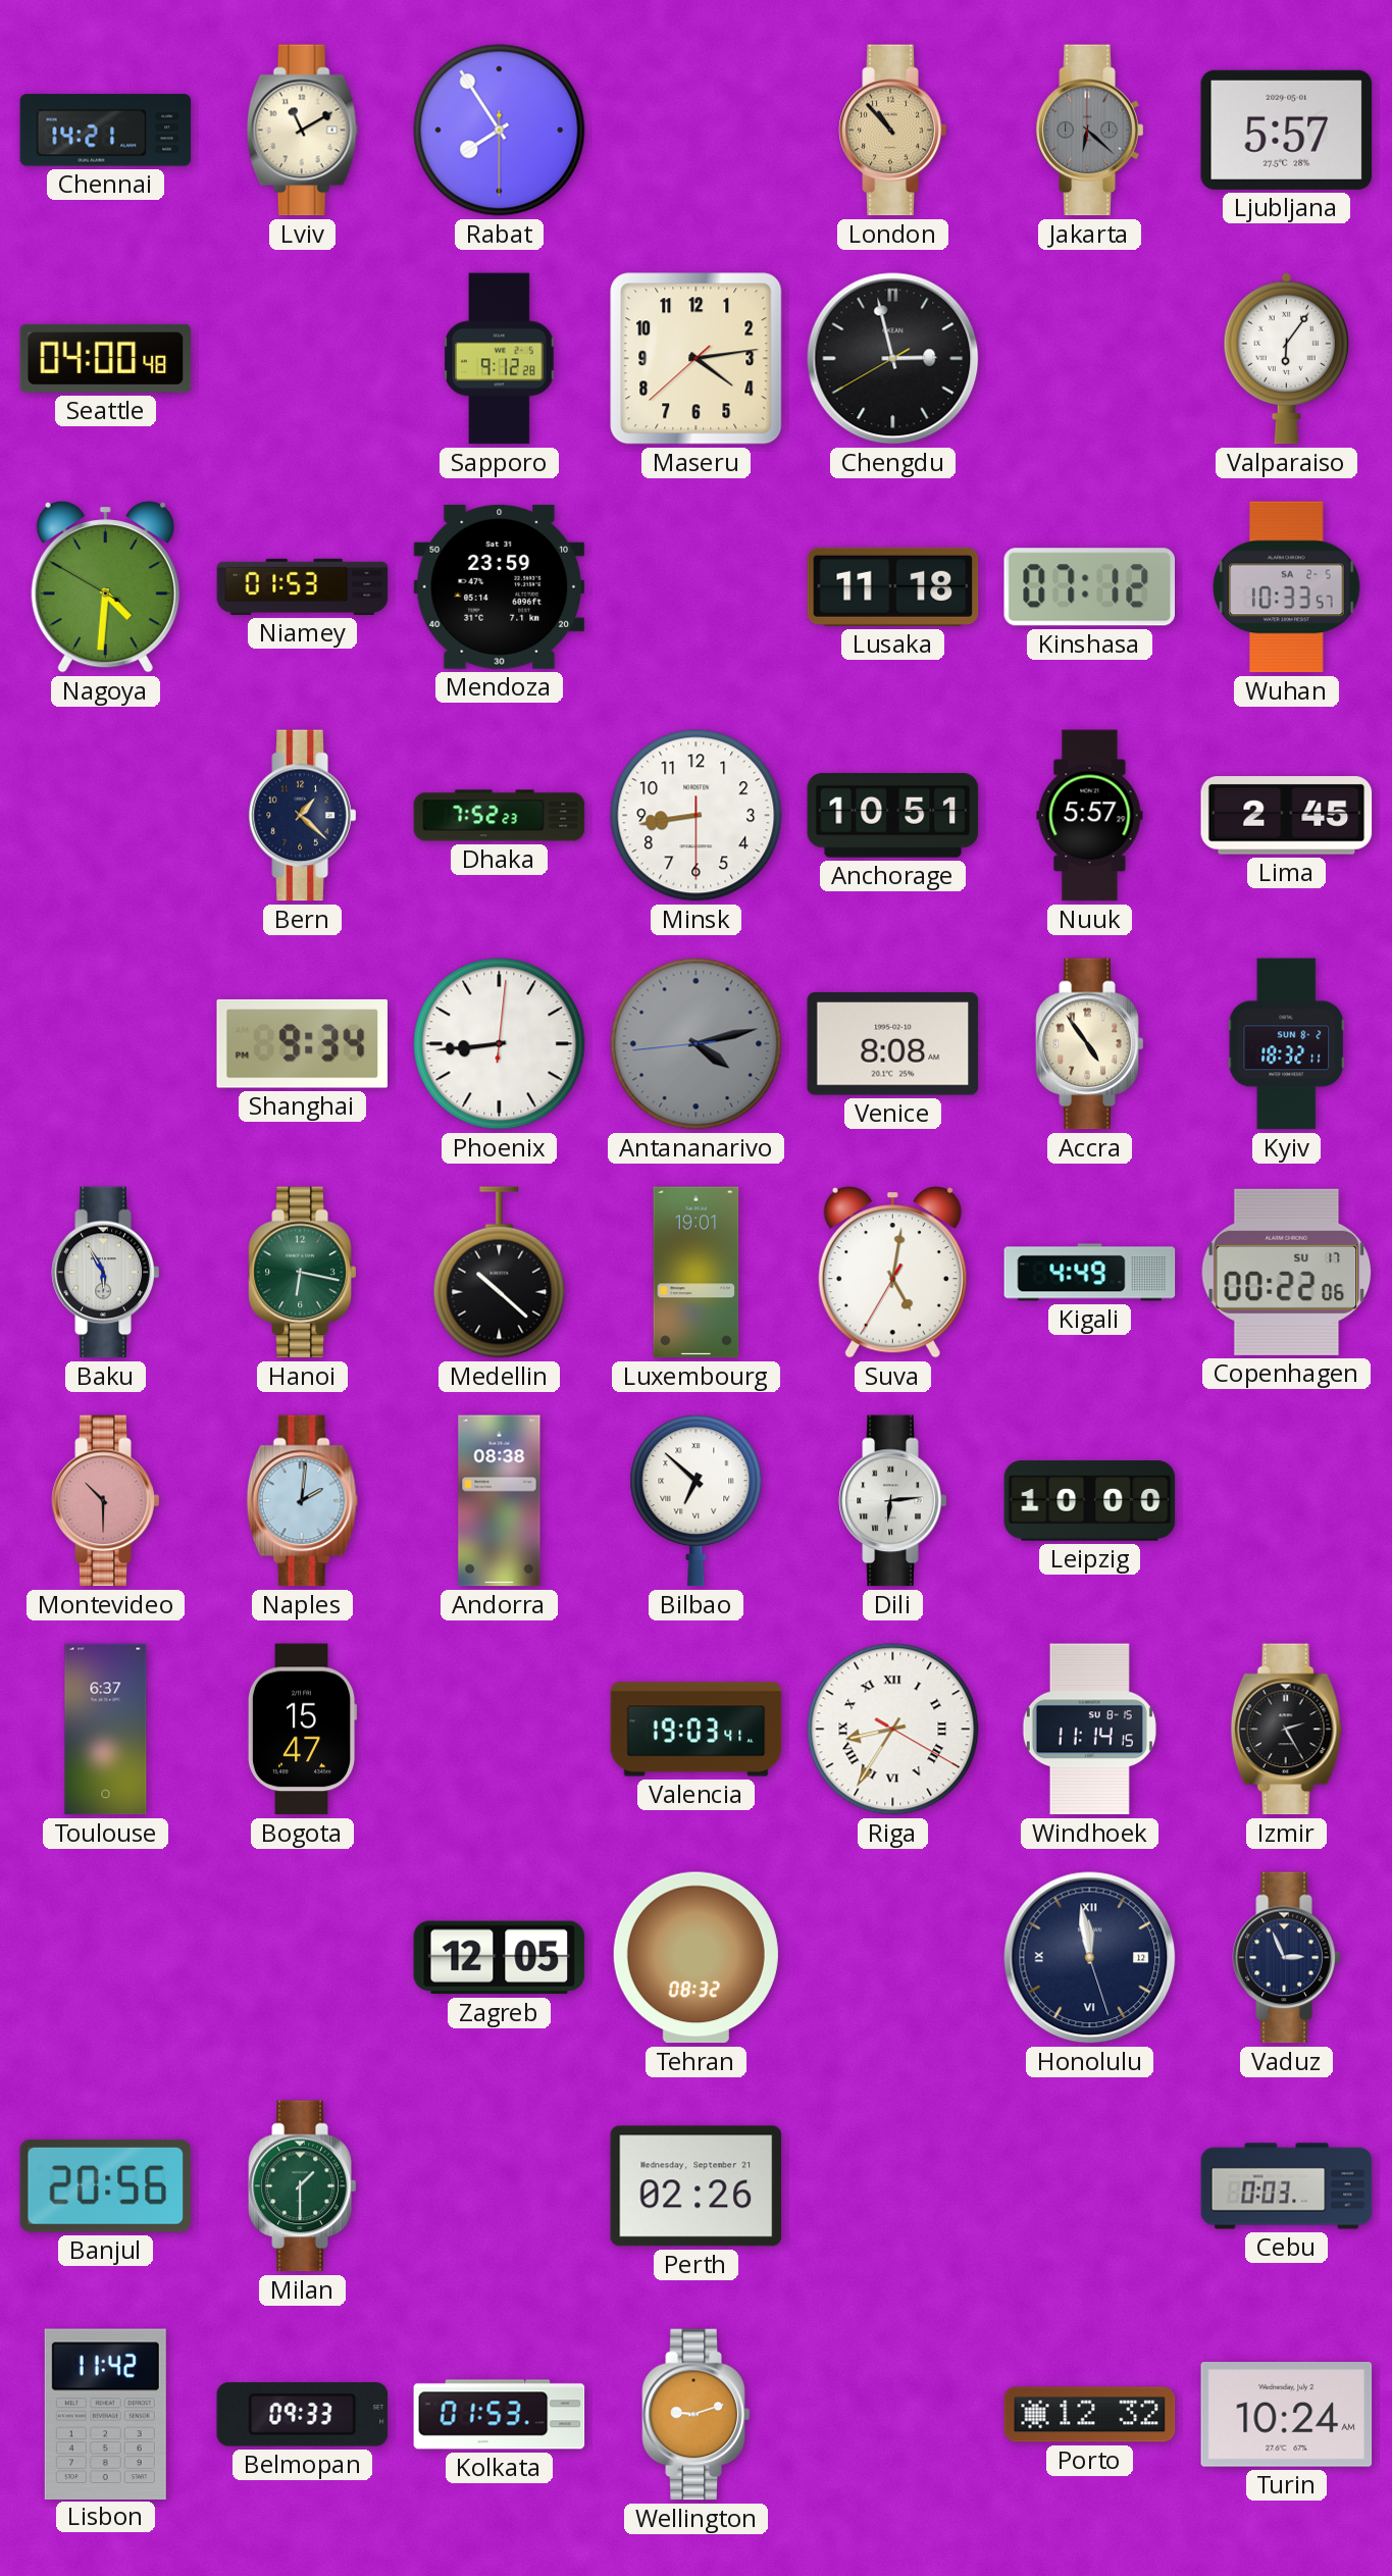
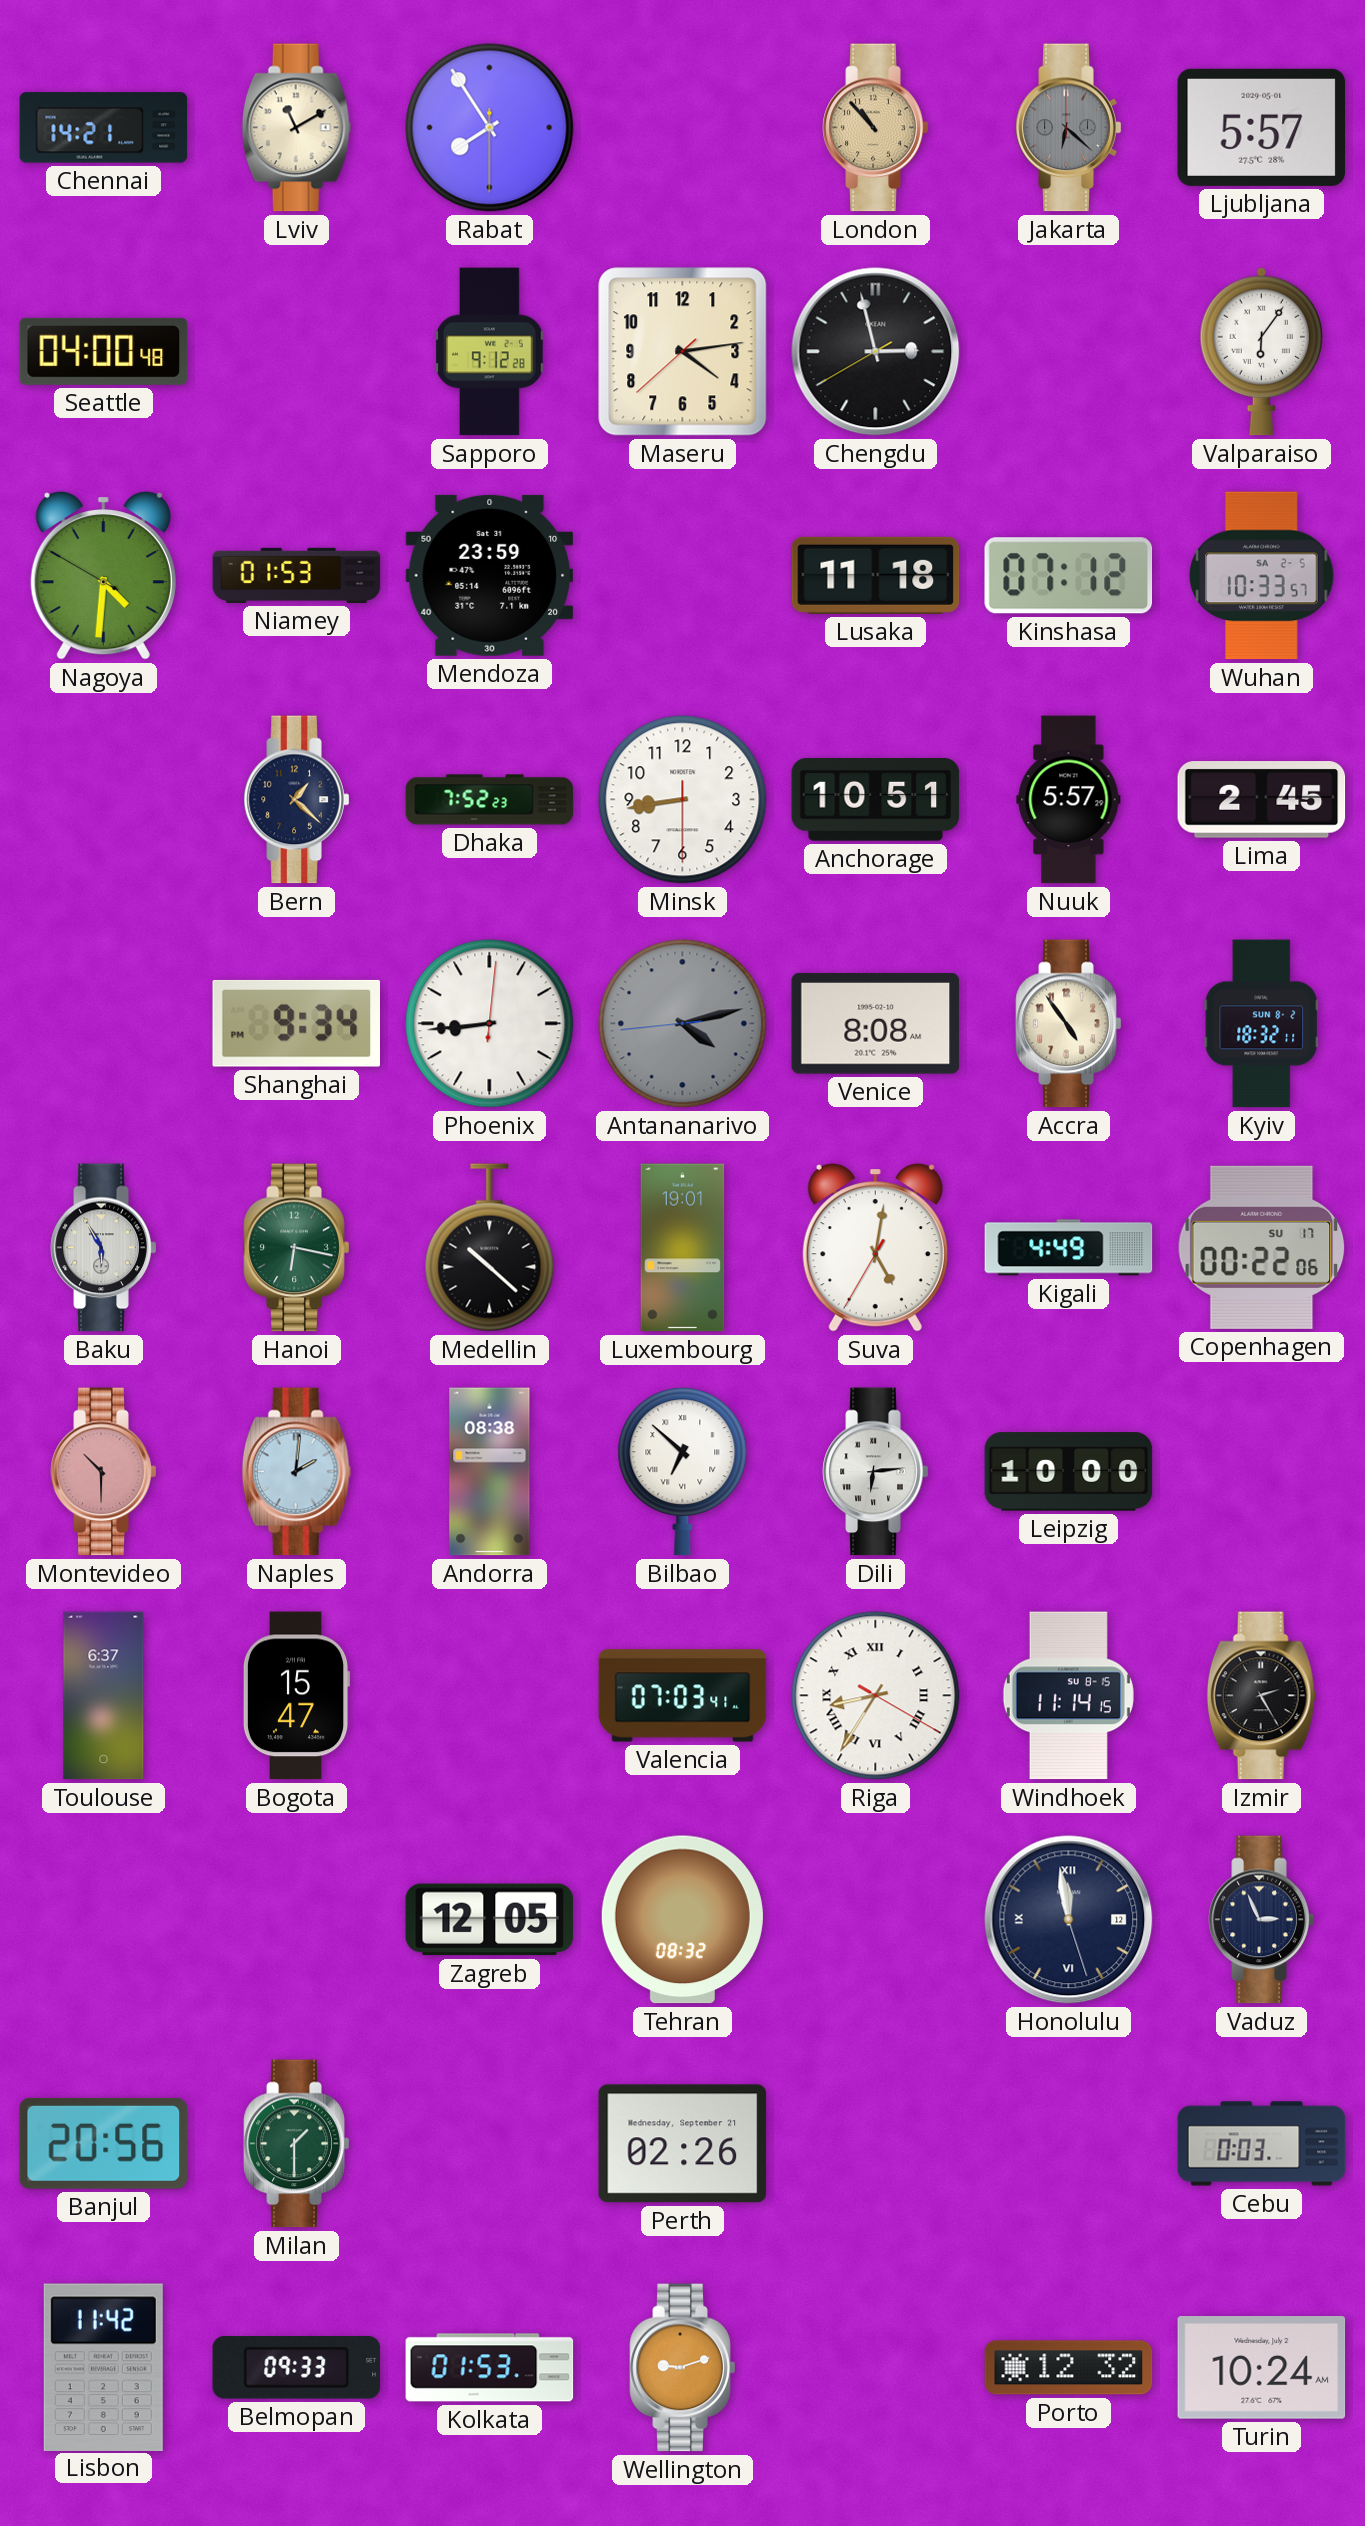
Valencia: 19:03 -> 07:03 (683, 1696)
